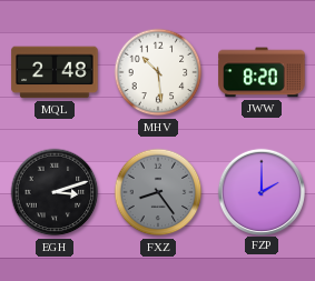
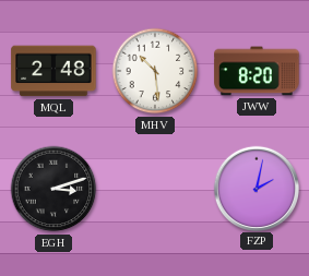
FXZ: 8:24 -> none (158, 192)
FZP: 2:00 -> 2:02 (255, 188)
